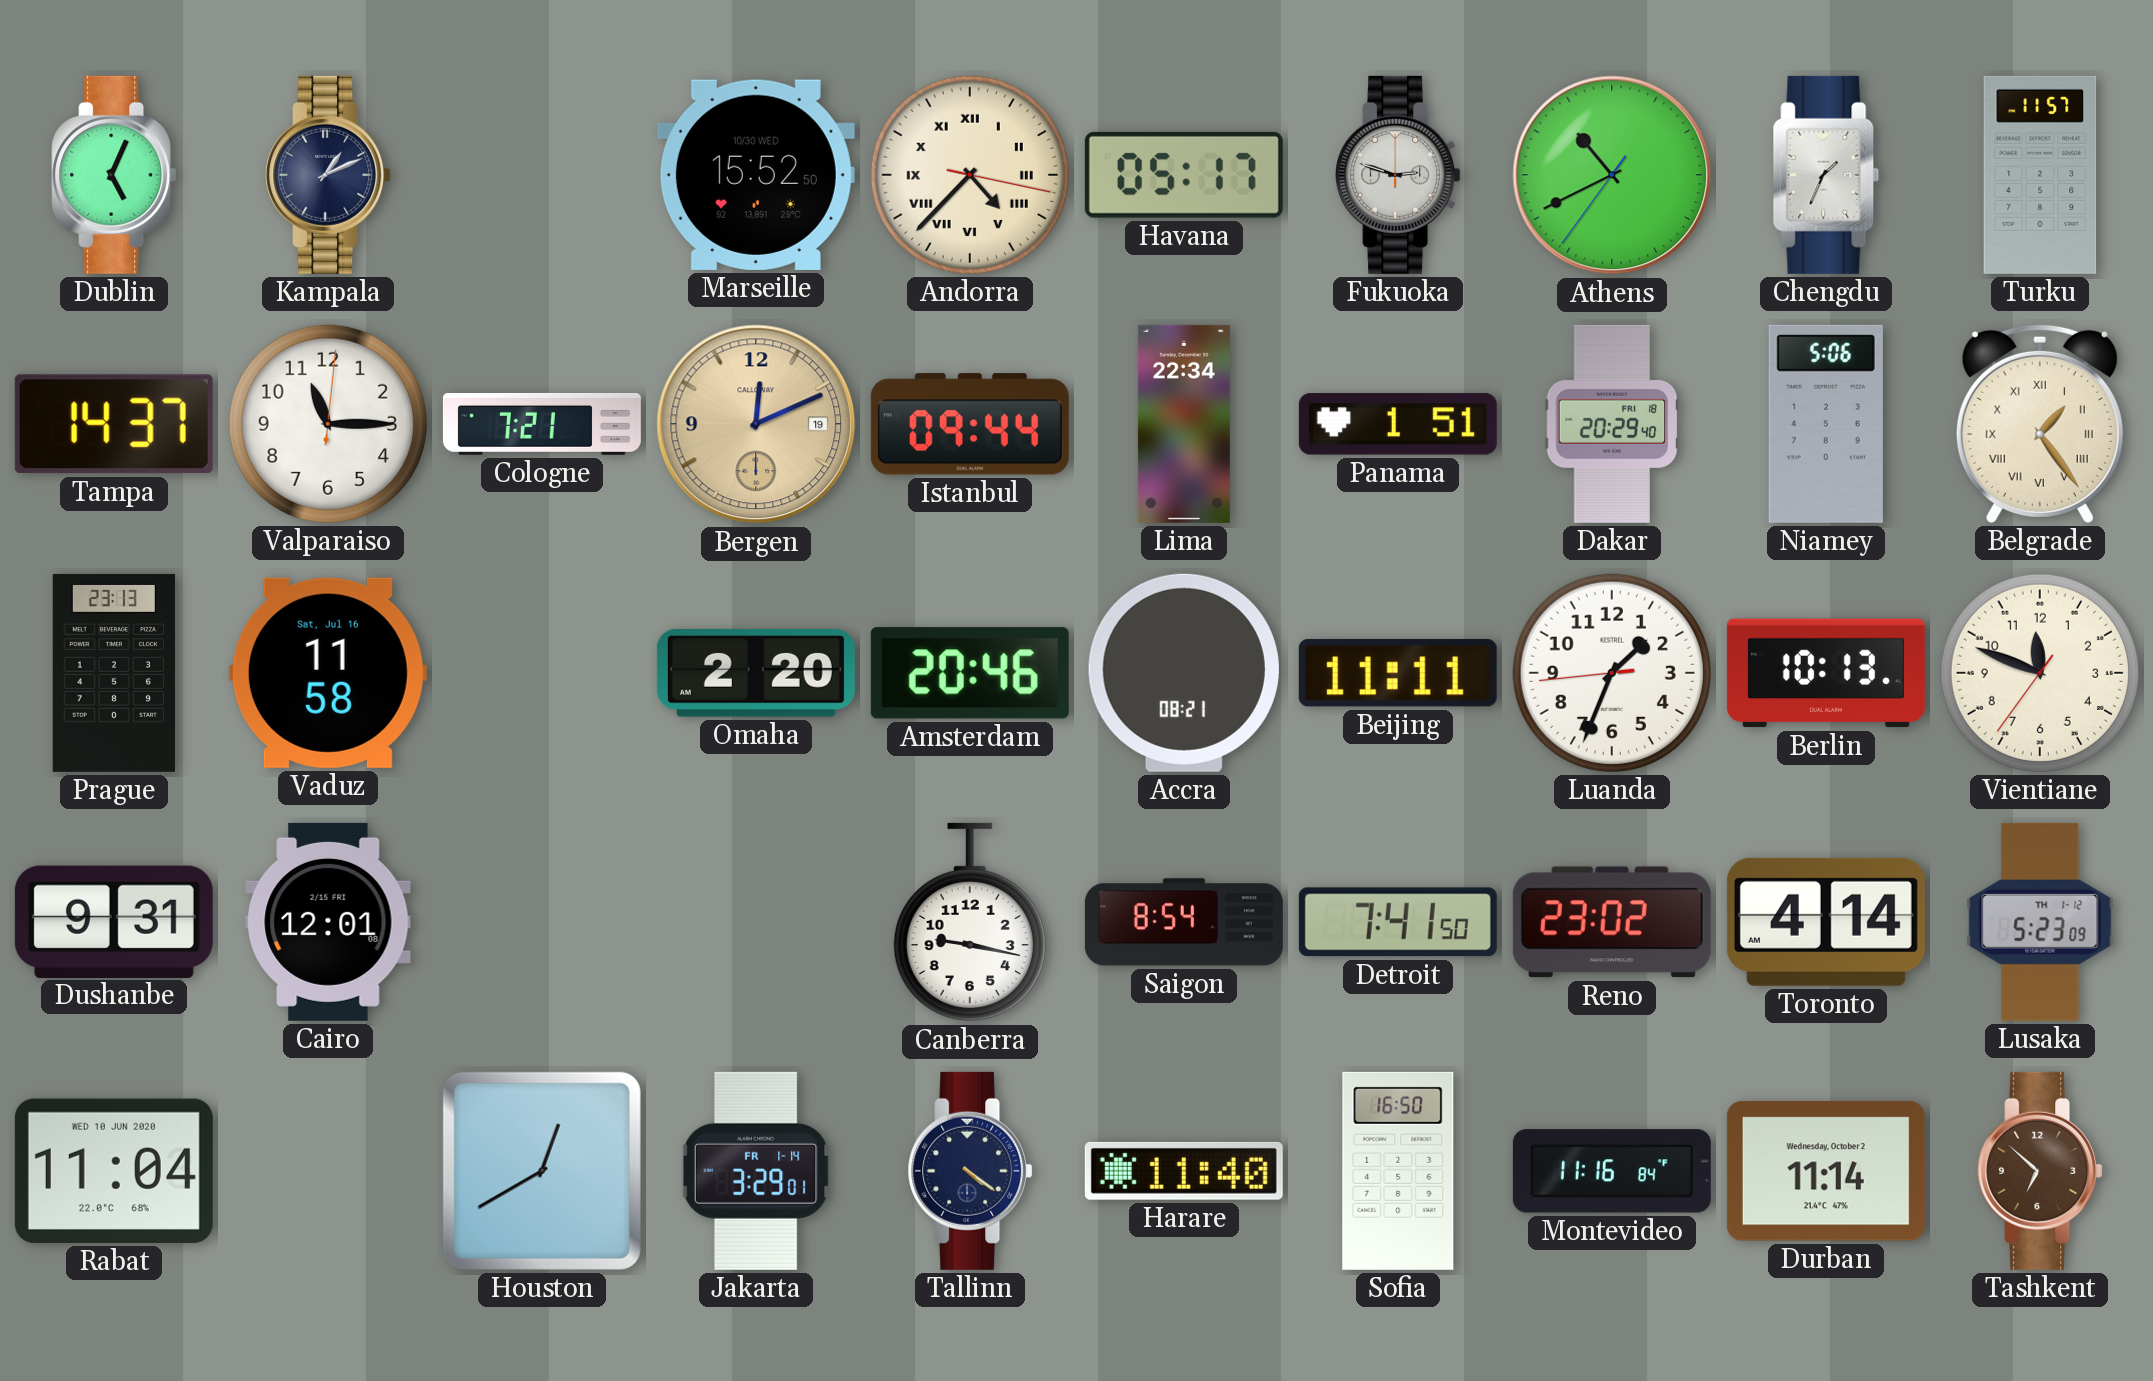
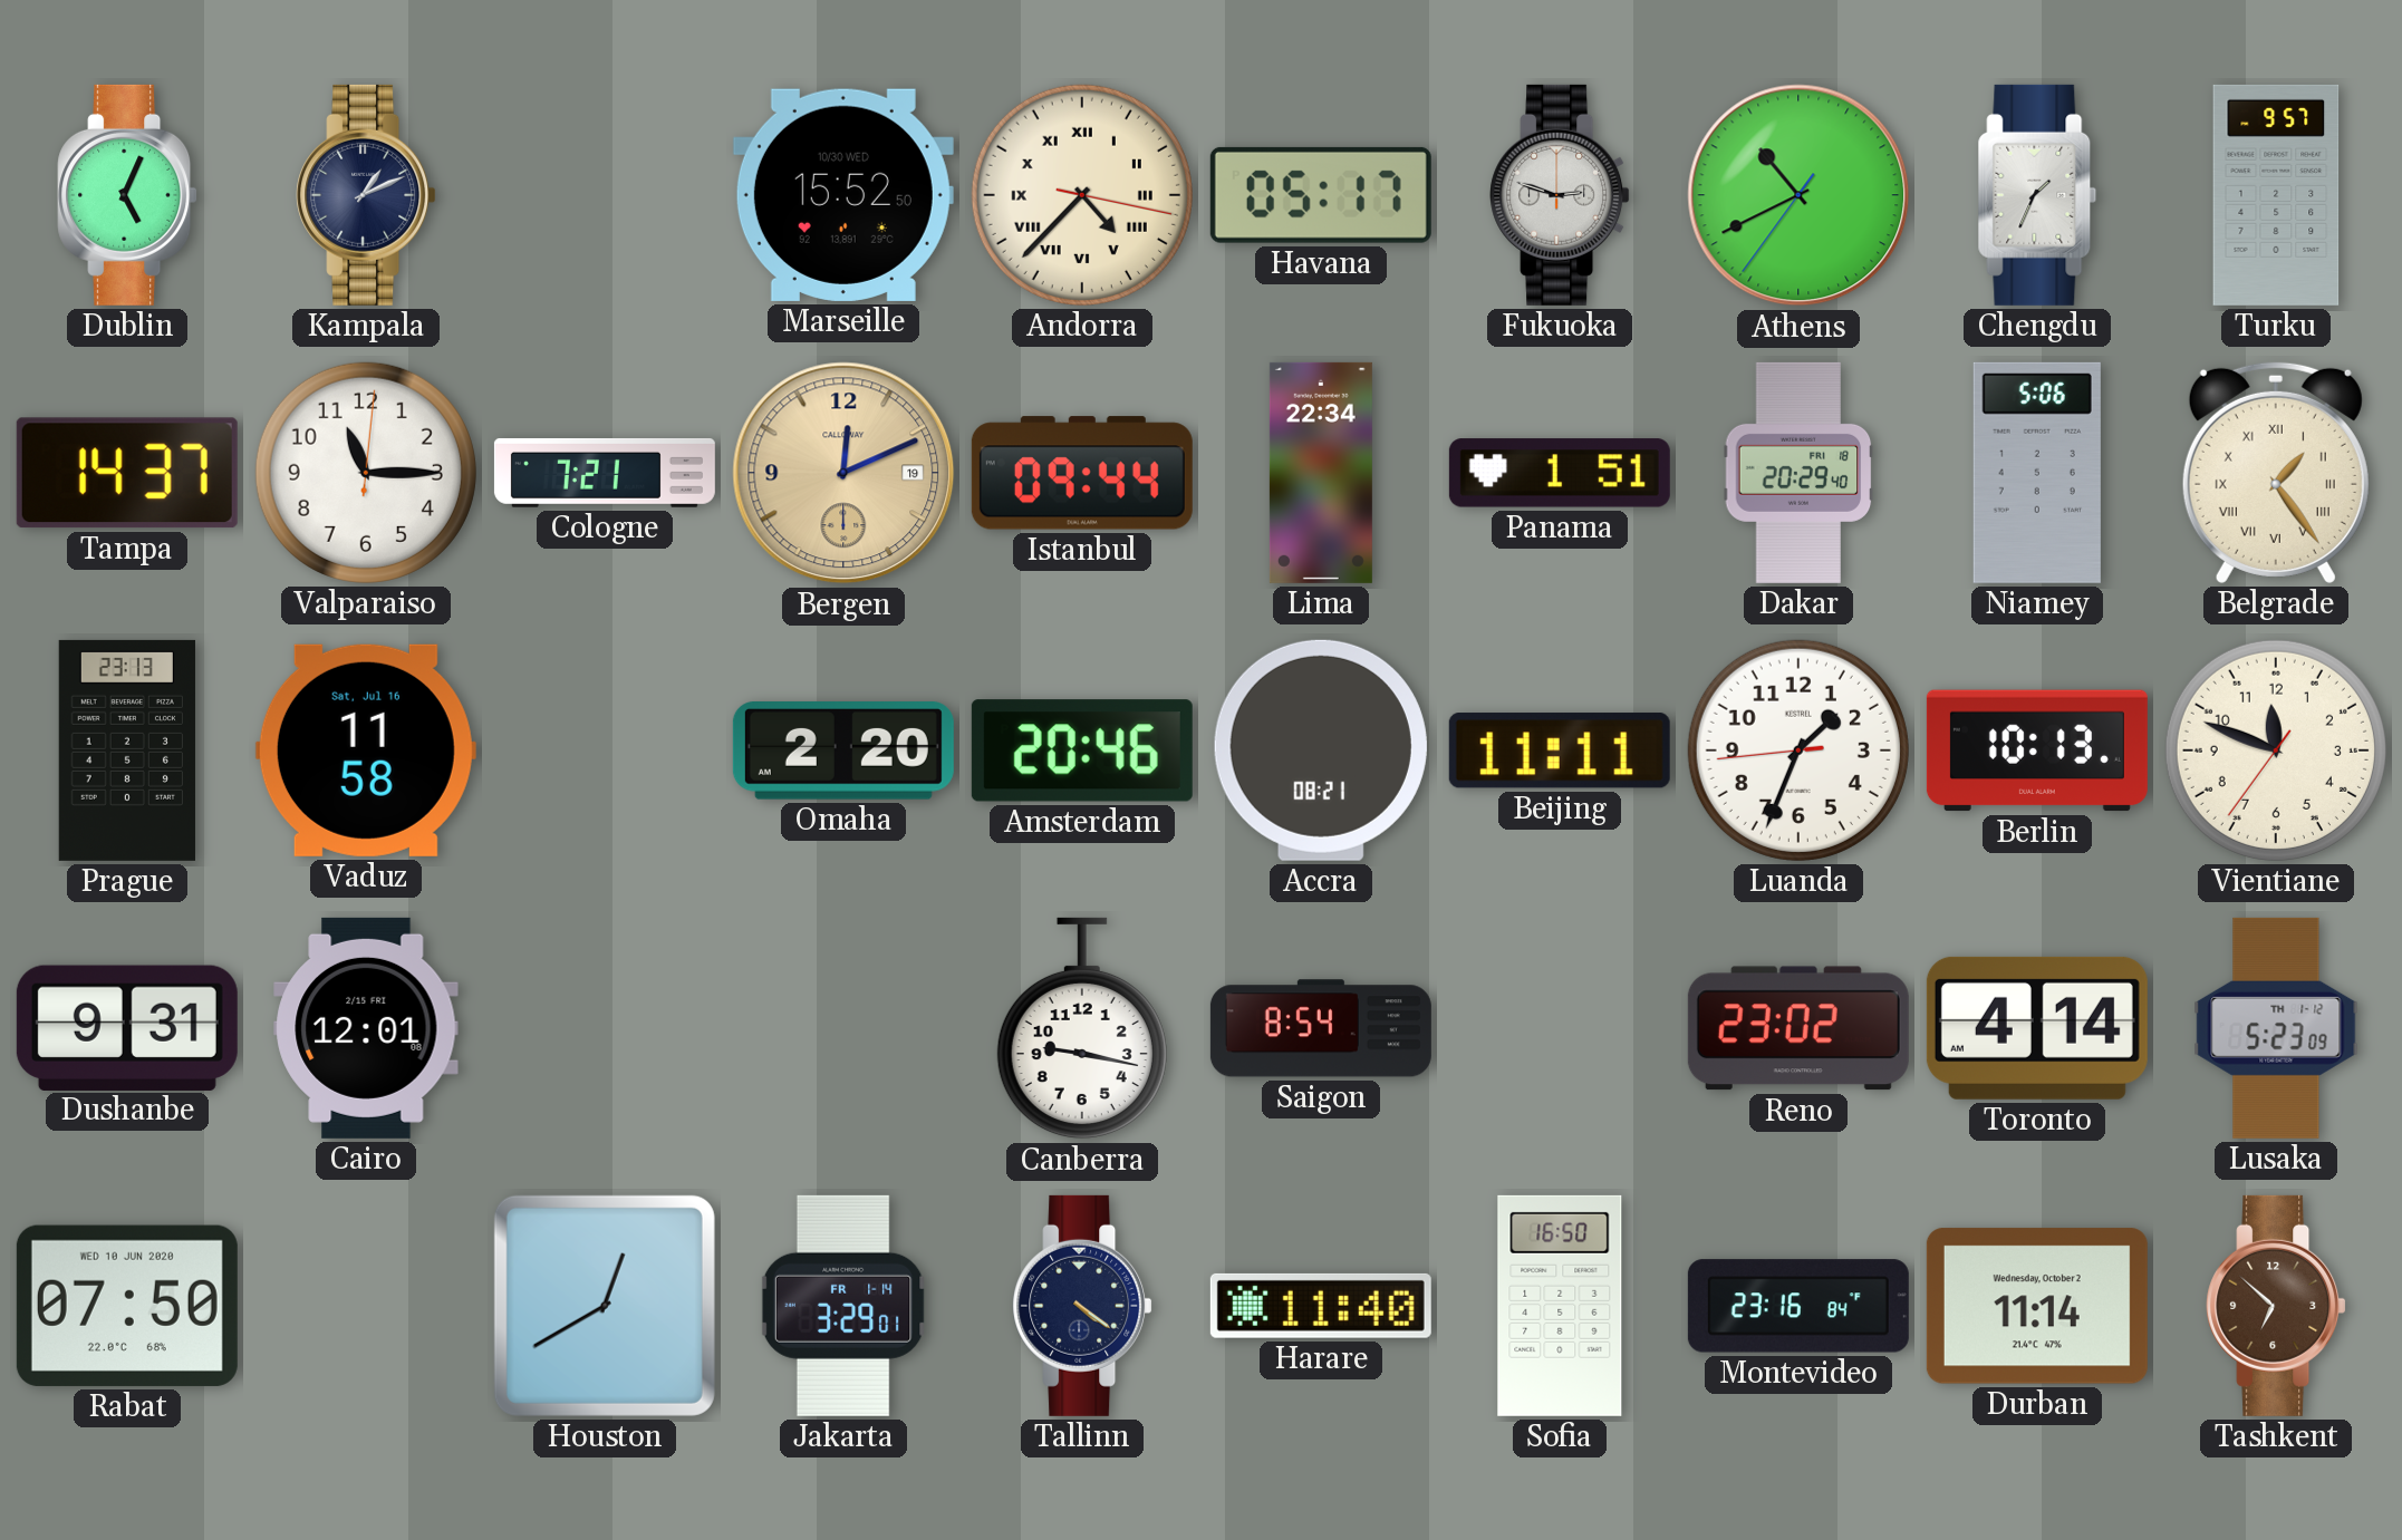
Turku: 11:57 -> 9:57 (2276, 195)
Detroit: 7:41 -> none (1398, 922)
Rabat: 11:04 -> 07:50 (127, 1306)
Montevideo: 11:16 -> 23:16 (1798, 1306)
